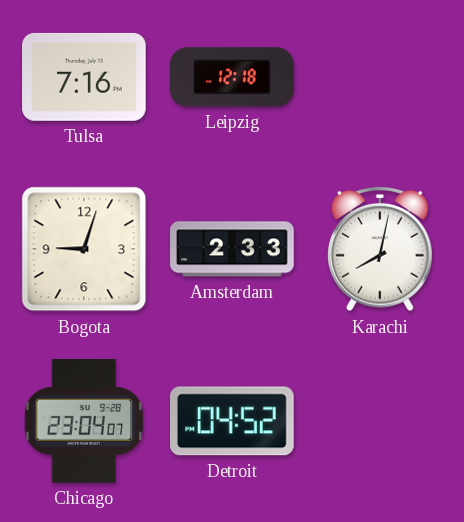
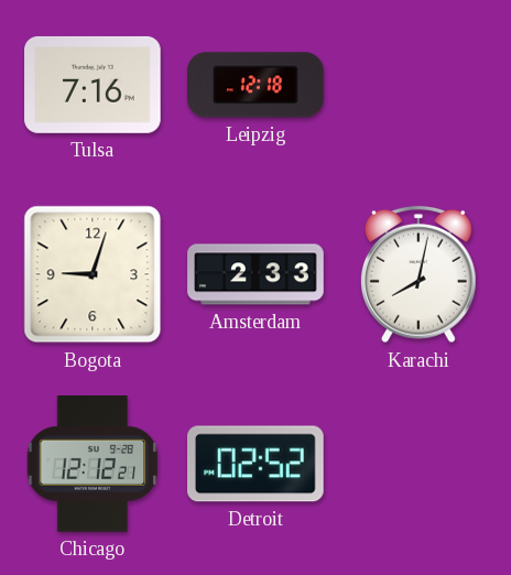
Chicago: 23:04 -> 12:12 (93, 465)
Detroit: 04:52 -> 02:52 (257, 464)
